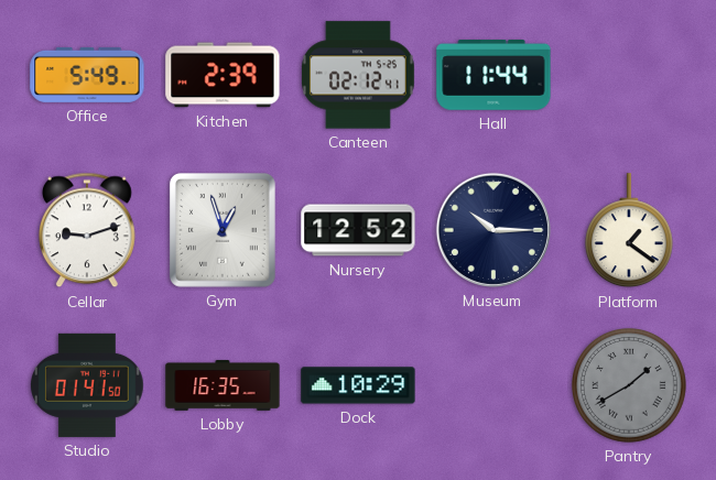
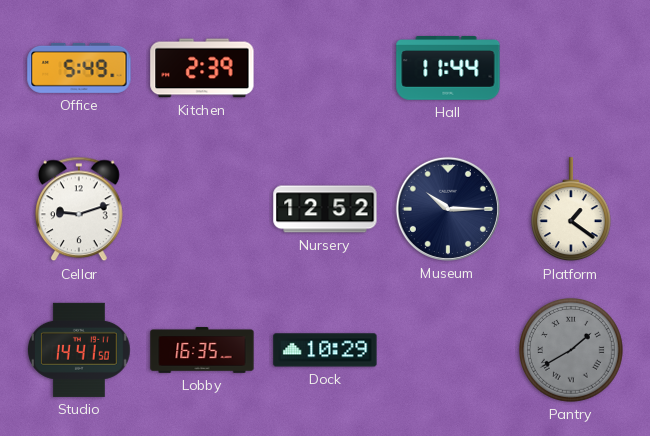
Canteen: 02:12 -> none (358, 75)
Gym: 12:57 -> none (223, 231)
Studio: 01:41 -> 14:41 (80, 350)
